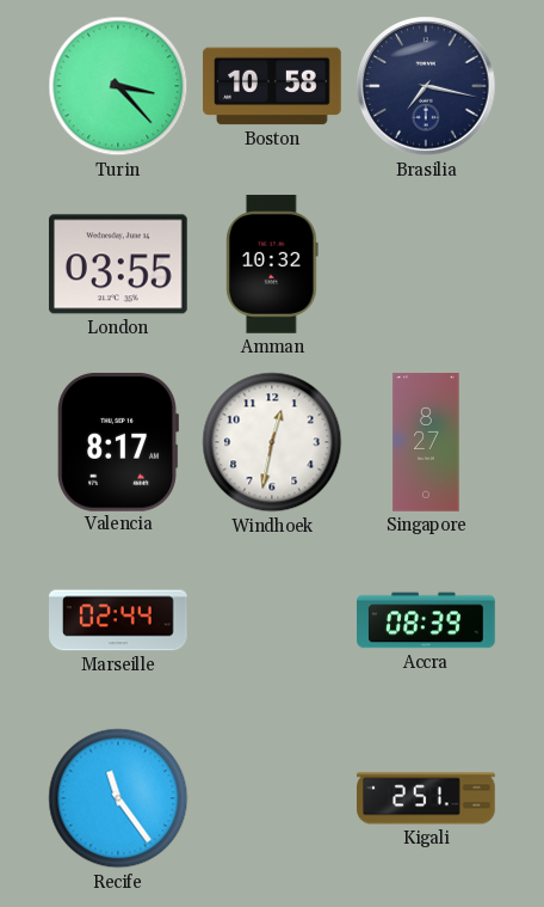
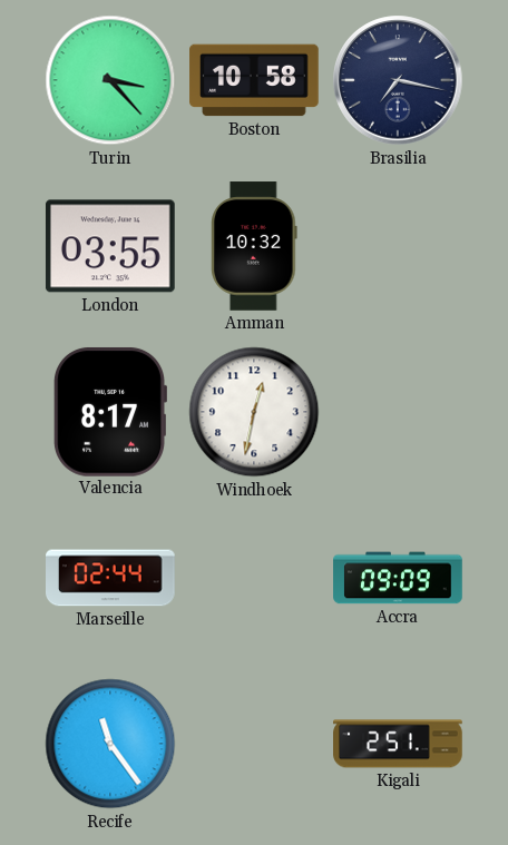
Singapore: 8:27 -> none (426, 442)
Accra: 08:39 -> 09:09 (398, 578)
